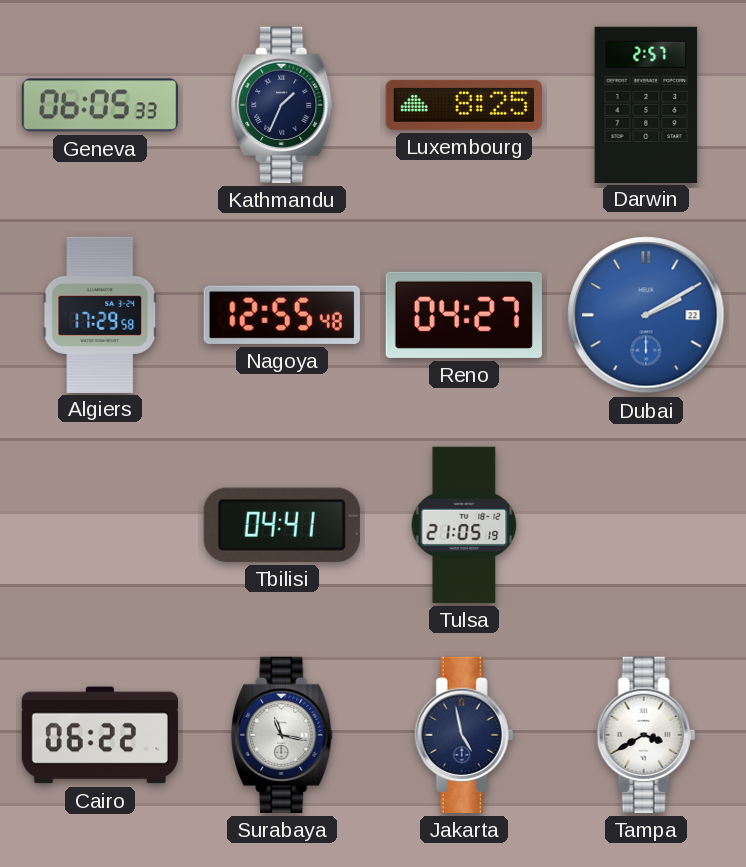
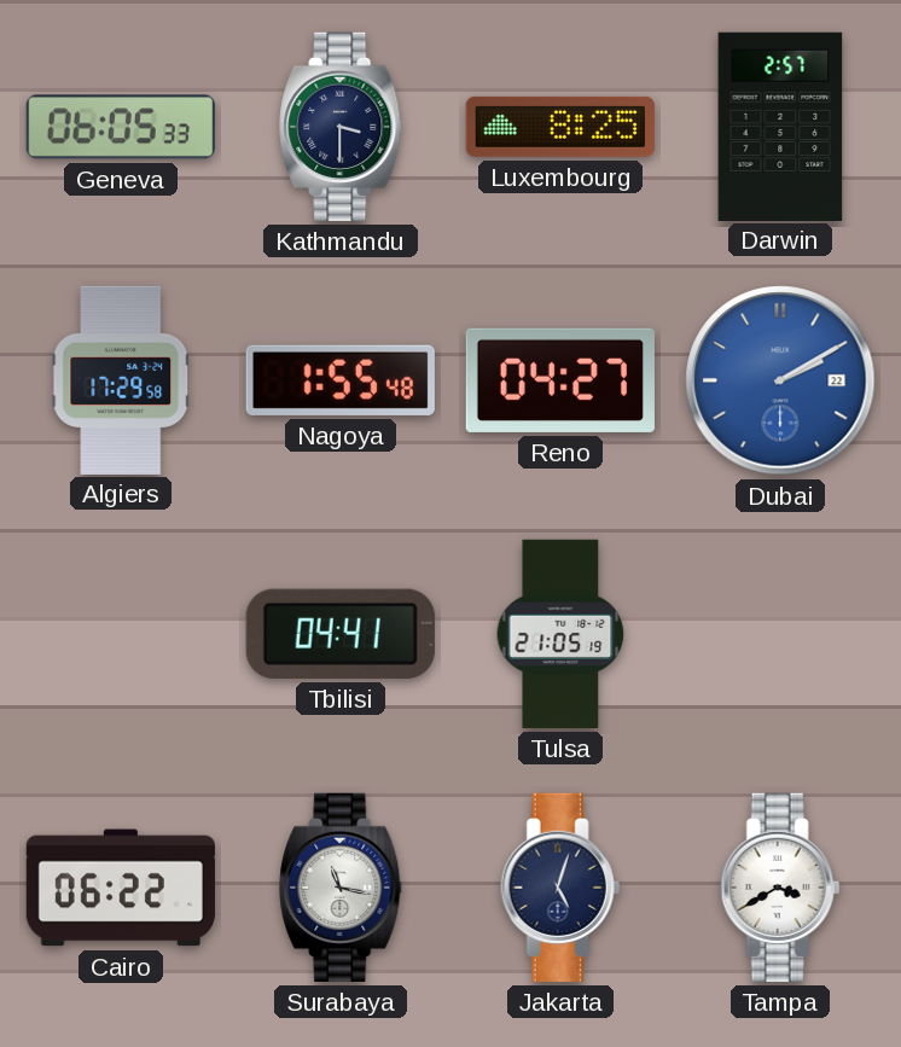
Kathmandu: 1:34 -> 3:30 (342, 127)
Nagoya: 12:55 -> 1:55 (341, 380)
Jakarta: 4:58 -> 5:03 (560, 888)
